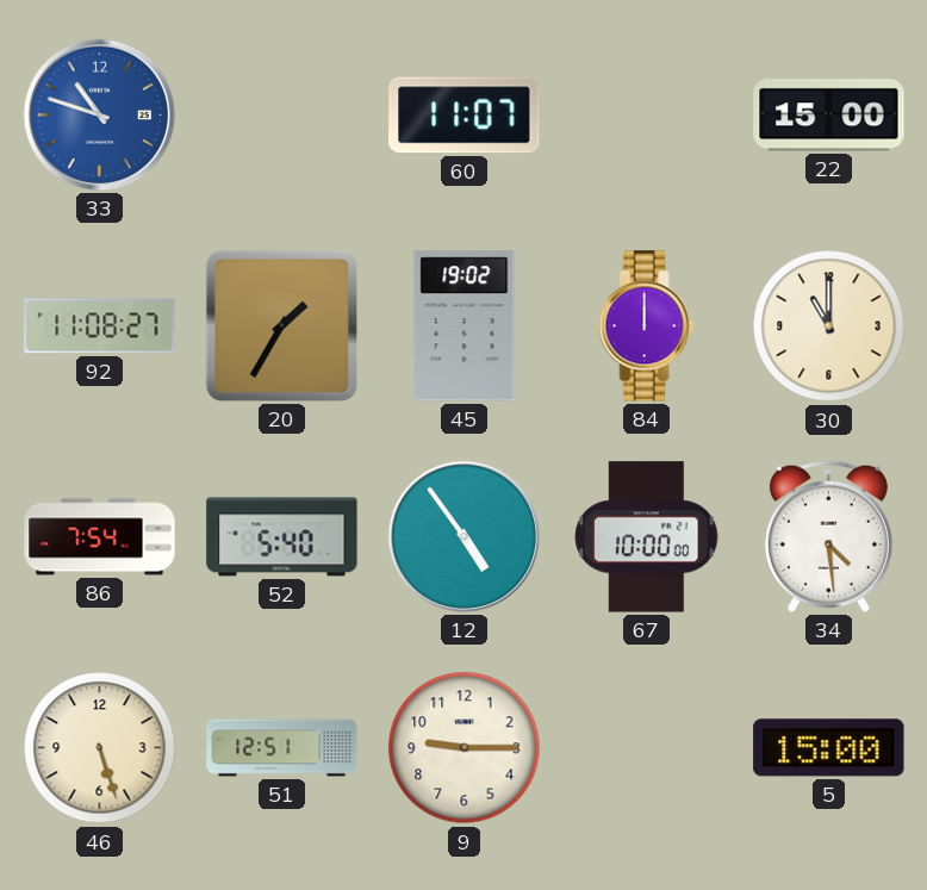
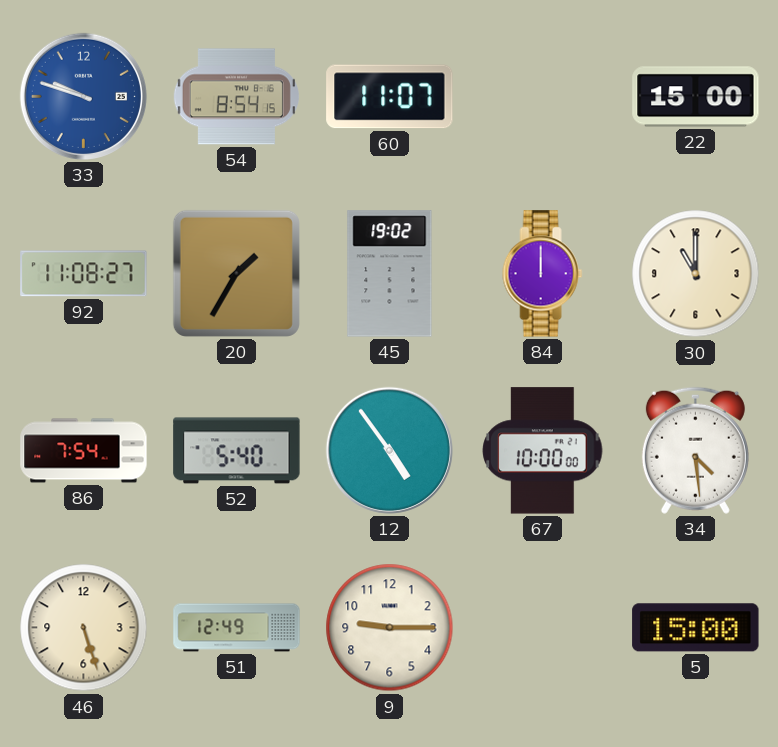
33: 10:48 -> 9:48 (83, 96)
54: none -> 8:54 (236, 97)
51: 12:51 -> 12:49 (237, 628)
